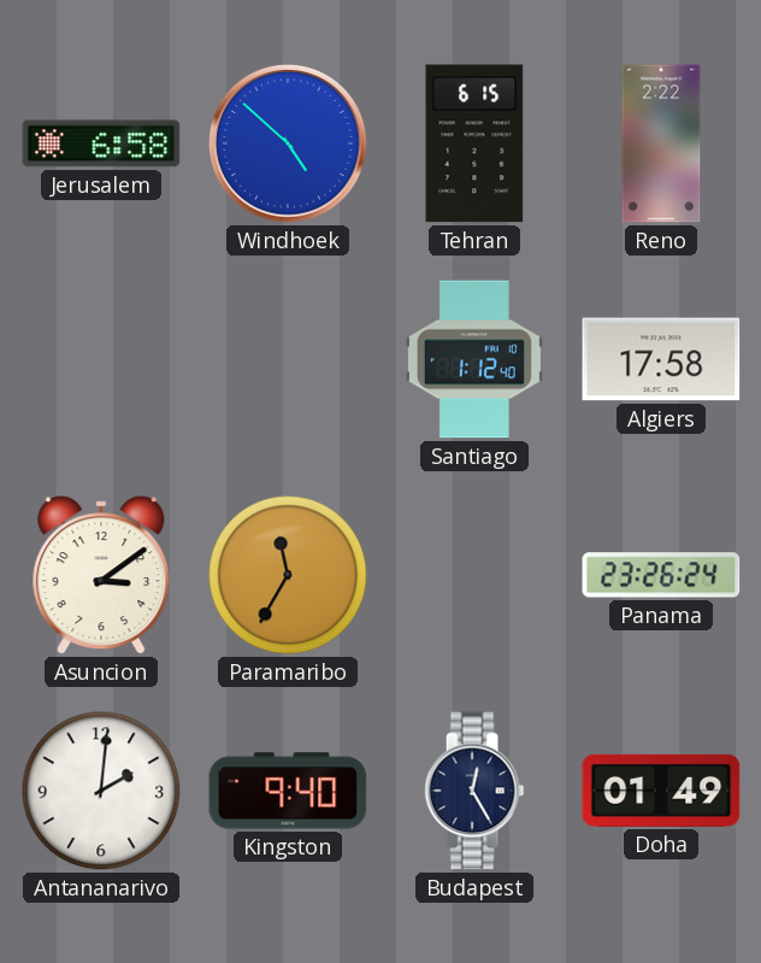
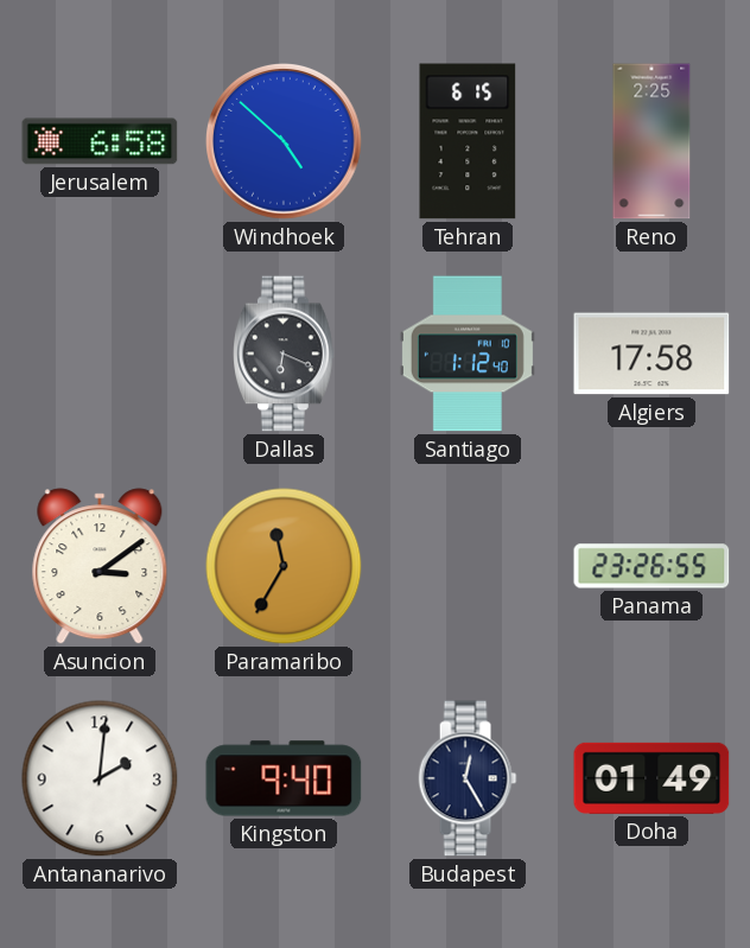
Reno: 2:22 -> 2:25 (652, 141)
Dallas: none -> 6:19 (285, 354)
Panama: 23:26:24 -> 23:26:55 (652, 566)
